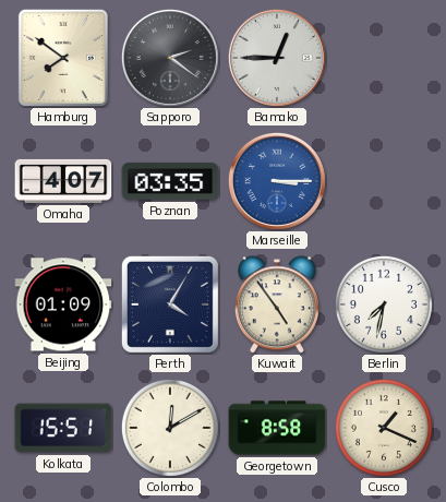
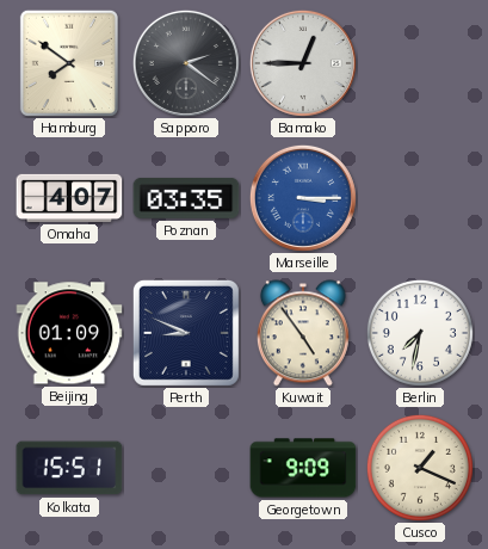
Perth: 4:05 -> 8:49 (186, 333)
Colombo: 12:10 -> none (170, 428)
Georgetown: 8:58 -> 9:09 (303, 468)
